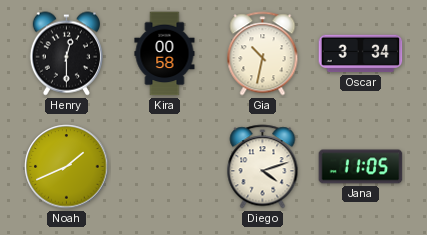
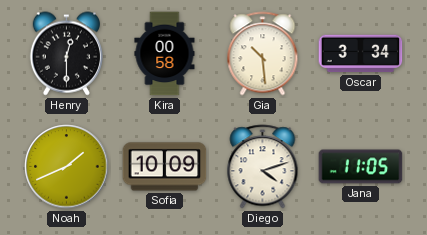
Gia: 10:32 -> 10:29 (263, 54)
Sofia: none -> 10:09 (165, 167)
